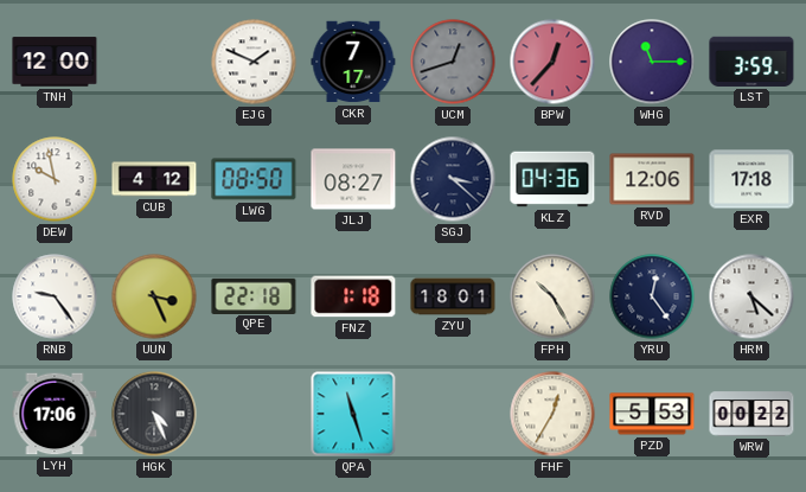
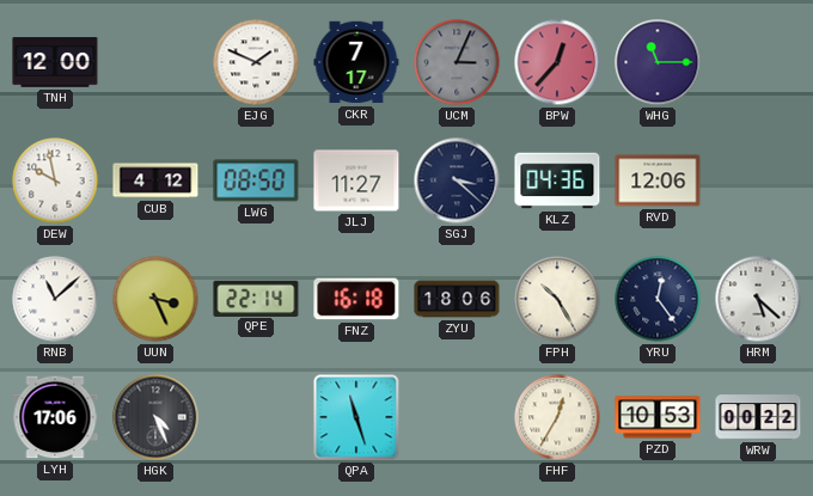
UCM: 12:42 -> 3:04 (457, 62)
LST: 3:59 -> none (751, 62)
JLJ: 08:27 -> 11:27 (356, 180)
EXR: 17:18 -> none (751, 179)
RNB: 9:24 -> 11:08 (55, 299)
QPE: 22:18 -> 22:14 (256, 298)
FNZ: 1:18 -> 16:18 (356, 299)
ZYU: 18:01 -> 18:06 (457, 299)
PZD: 5:53 -> 10:53 (658, 417)
